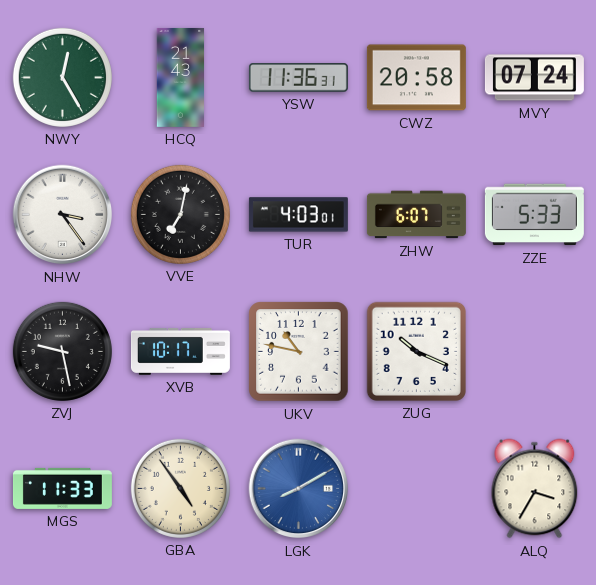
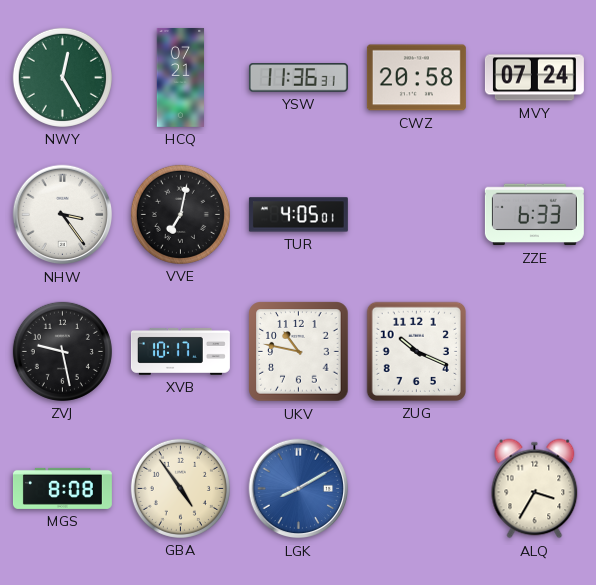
HCQ: 21:43 -> 07:21 (181, 77)
TUR: 4:03 -> 4:05 (298, 215)
ZHW: 6:07 -> none (416, 215)
ZZE: 5:33 -> 6:33 (534, 215)
MGS: 11:33 -> 8:08 (62, 488)
